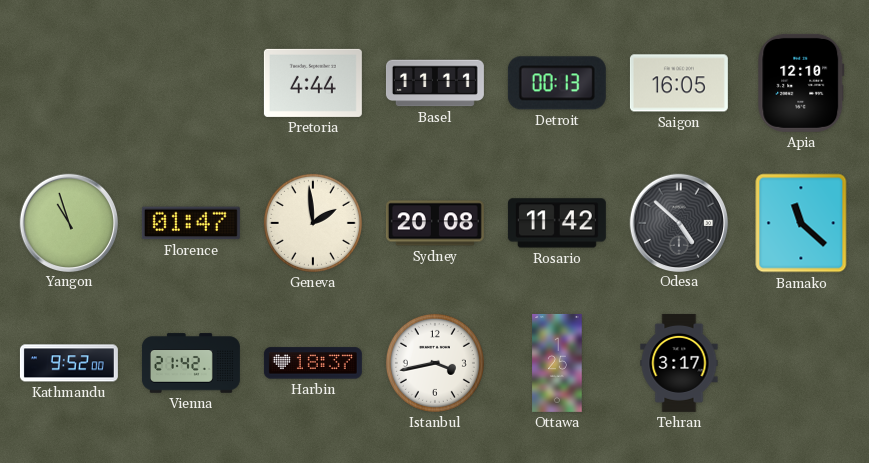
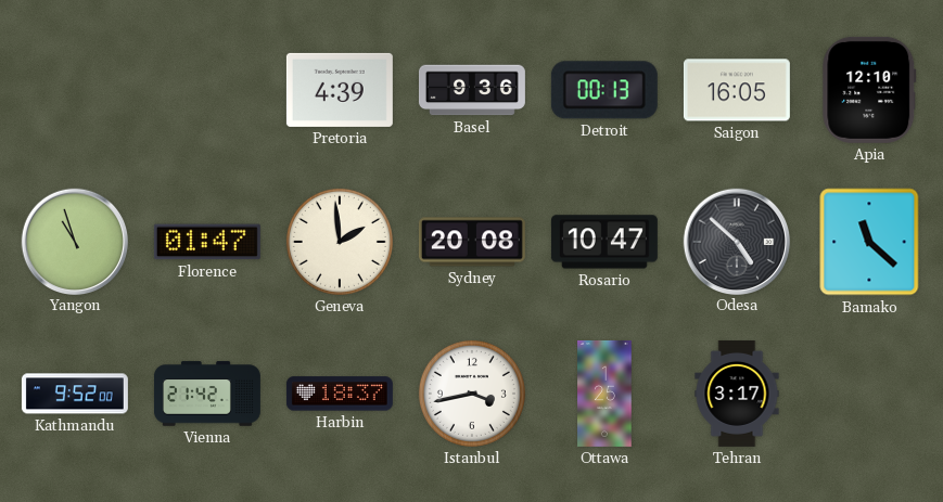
Pretoria: 4:44 -> 4:39 (340, 90)
Basel: 11:11 -> 9:36 (472, 90)
Rosario: 11:42 -> 10:47 (604, 242)
